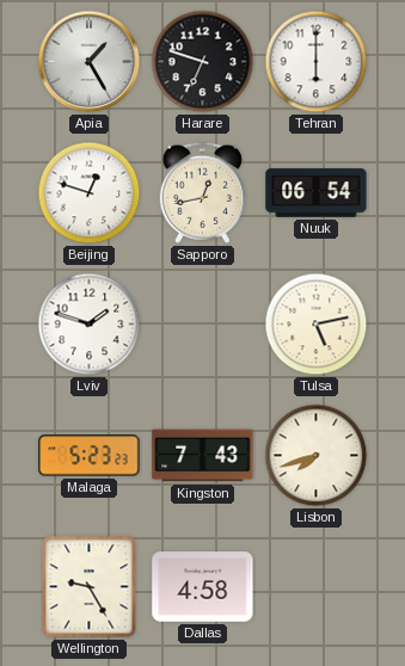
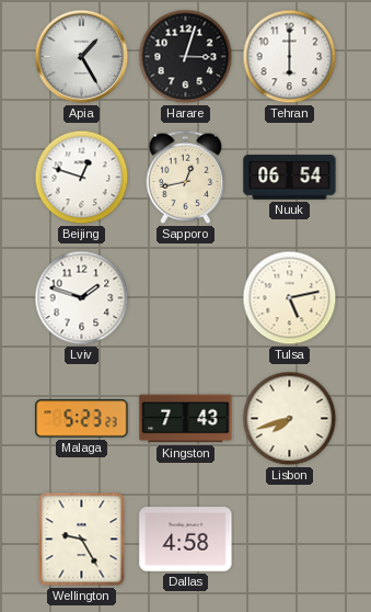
Harare: 6:48 -> 3:03 (186, 57)
